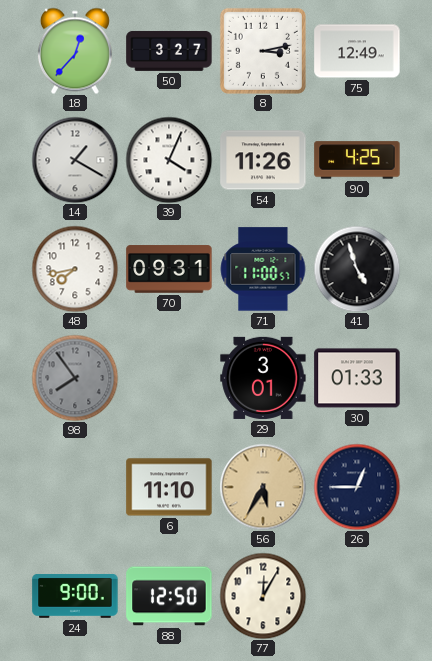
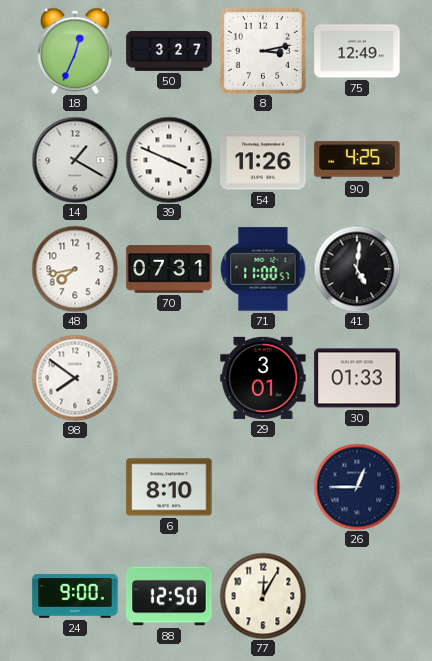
18: 12:37 -> 12:34 (75, 51)
39: 4:04 -> 3:49 (169, 160)
70: 09:31 -> 07:31 (169, 269)
41: 4:57 -> 5:01 (357, 269)
98: 7:54 -> 7:51 (75, 378)
98 dial: grey -> white (75, 378)
6: 11:10 -> 8:10 (169, 487)
56: 5:35 -> none (263, 487)
